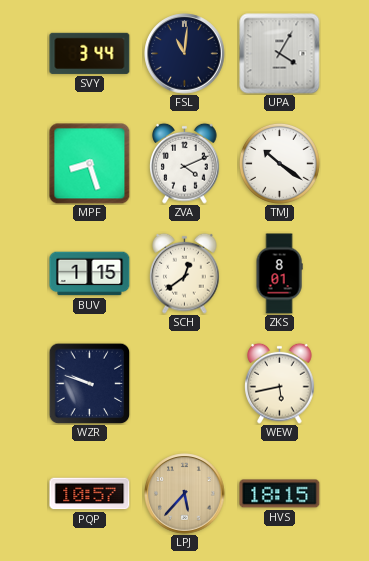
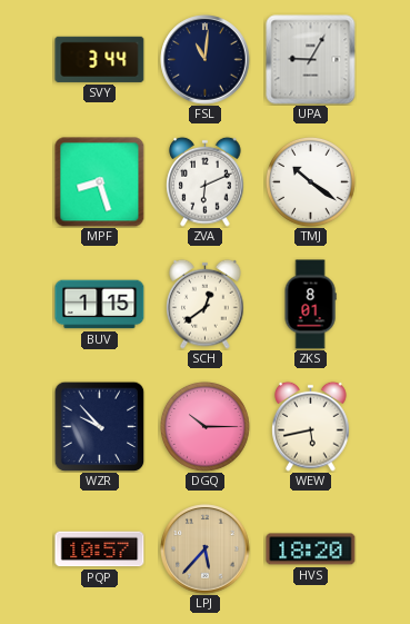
UPA: 4:05 -> 9:05 (311, 60)
ZVA: 4:11 -> 6:11 (206, 181)
WZR: 9:48 -> 9:53 (99, 426)
DGQ: none -> 10:15 (206, 427)
HVS: 18:15 -> 18:20 (311, 549)
